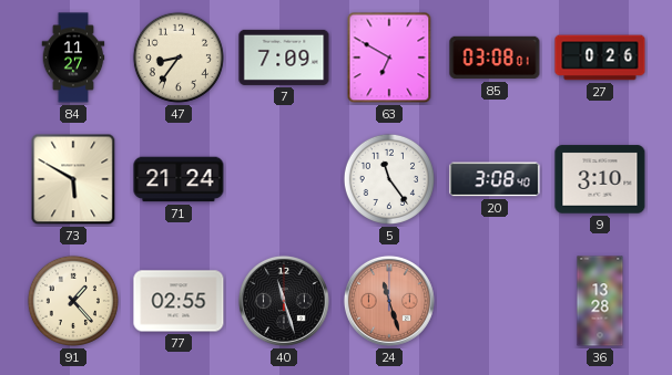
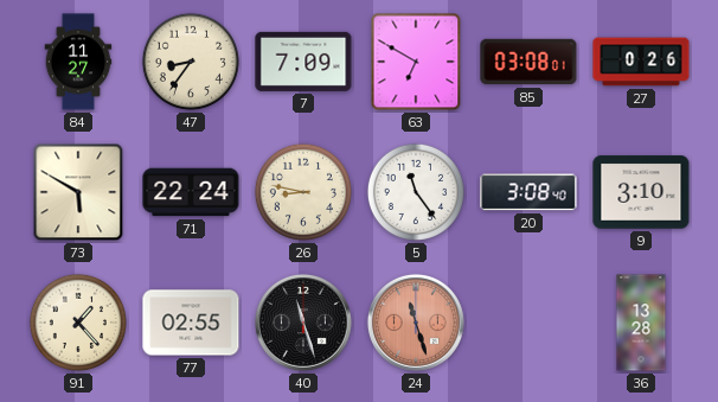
71: 21:24 -> 22:24 (191, 192)
26: none -> 8:47 (303, 192)
